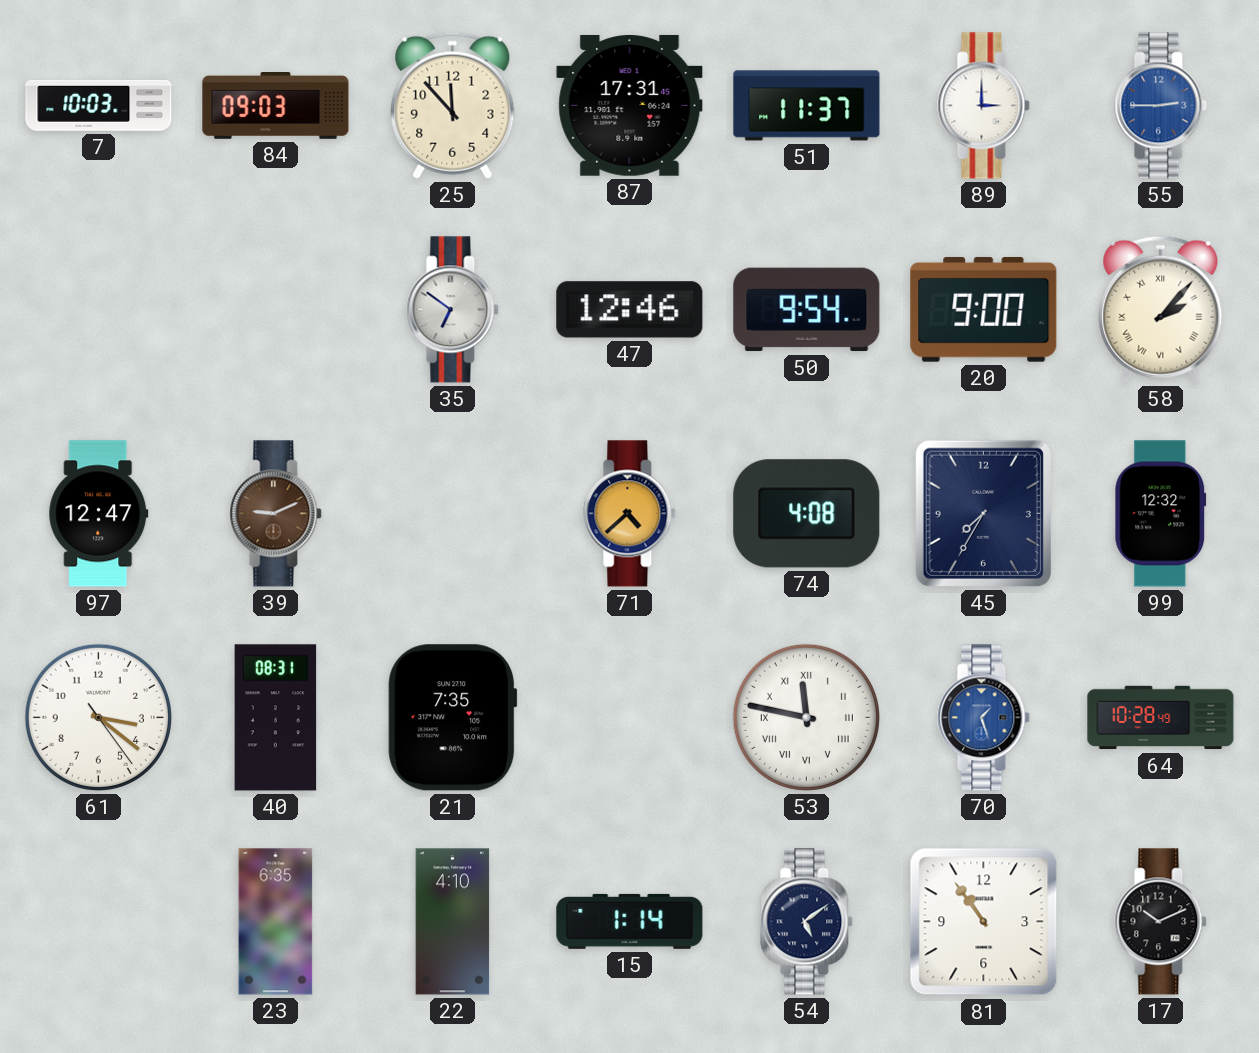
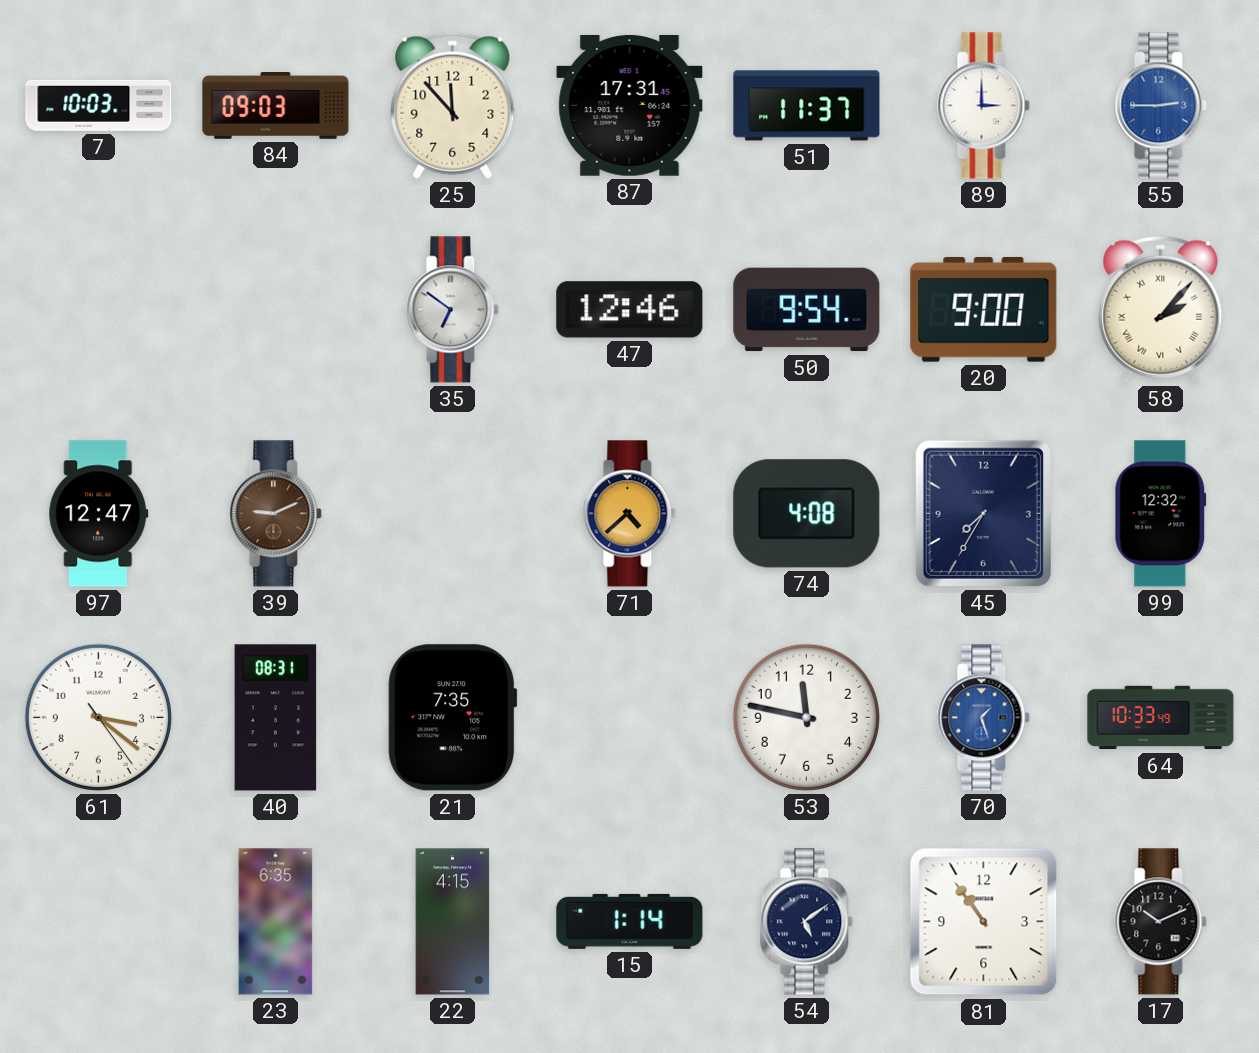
53 numerals: Roman -> Arabic (806, 717)
64: 10:28 -> 10:33 (1161, 718)
22: 4:10 -> 4:15 (453, 922)
